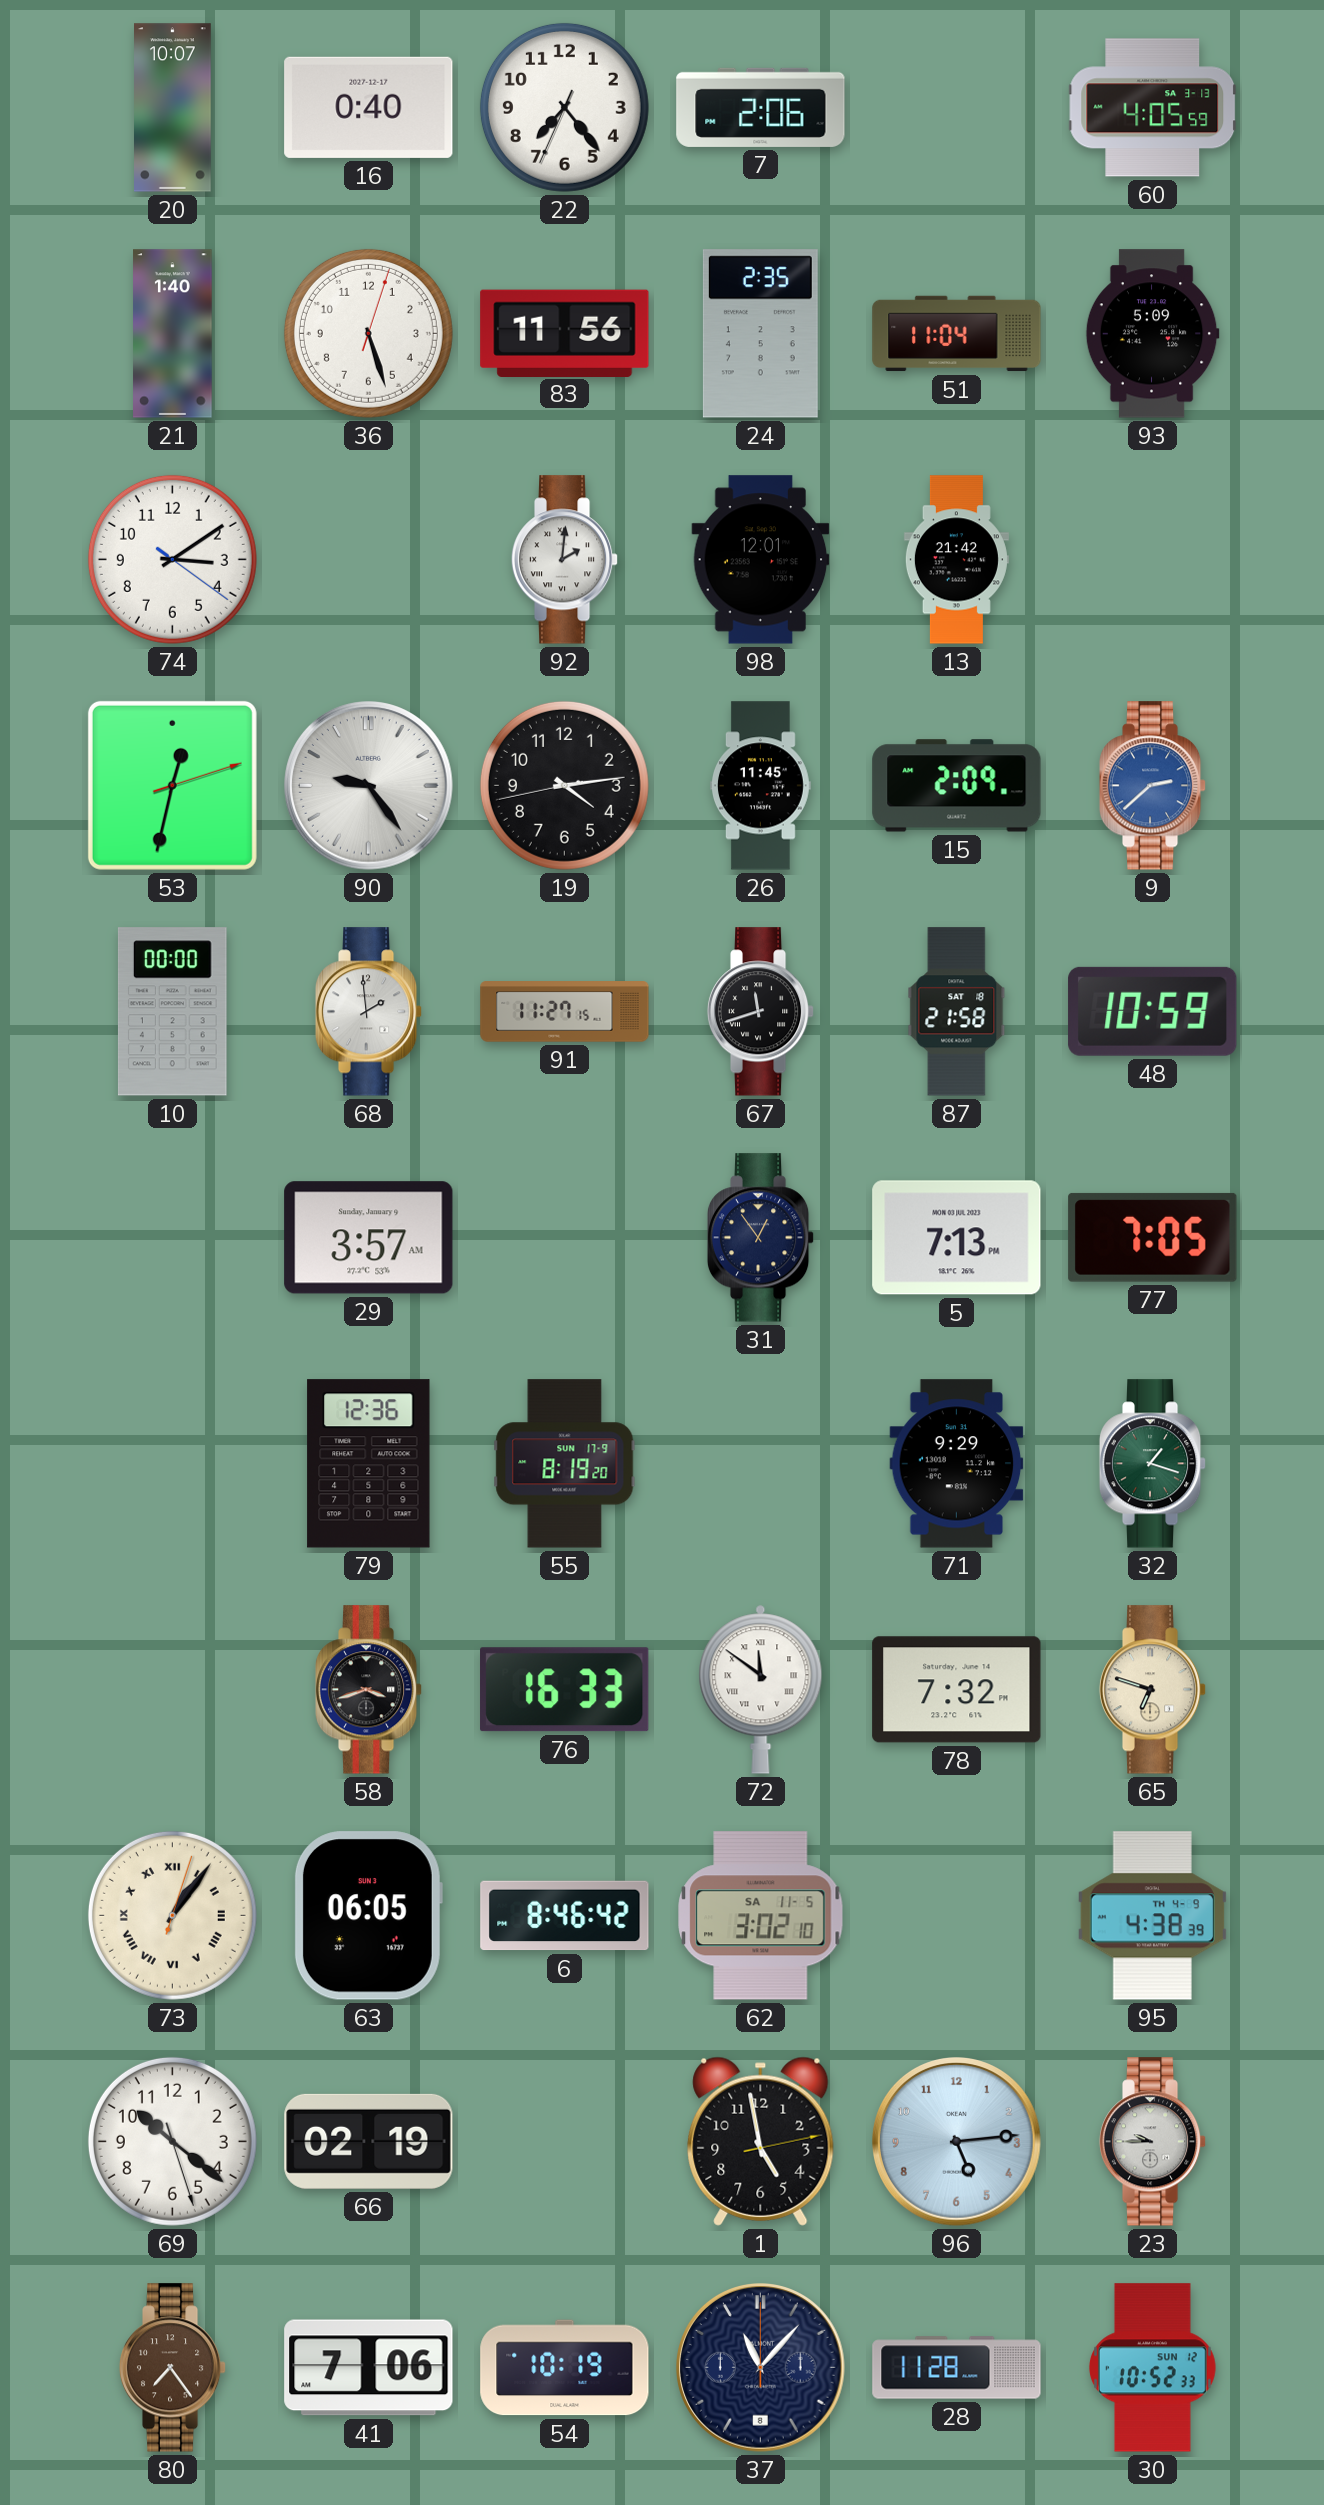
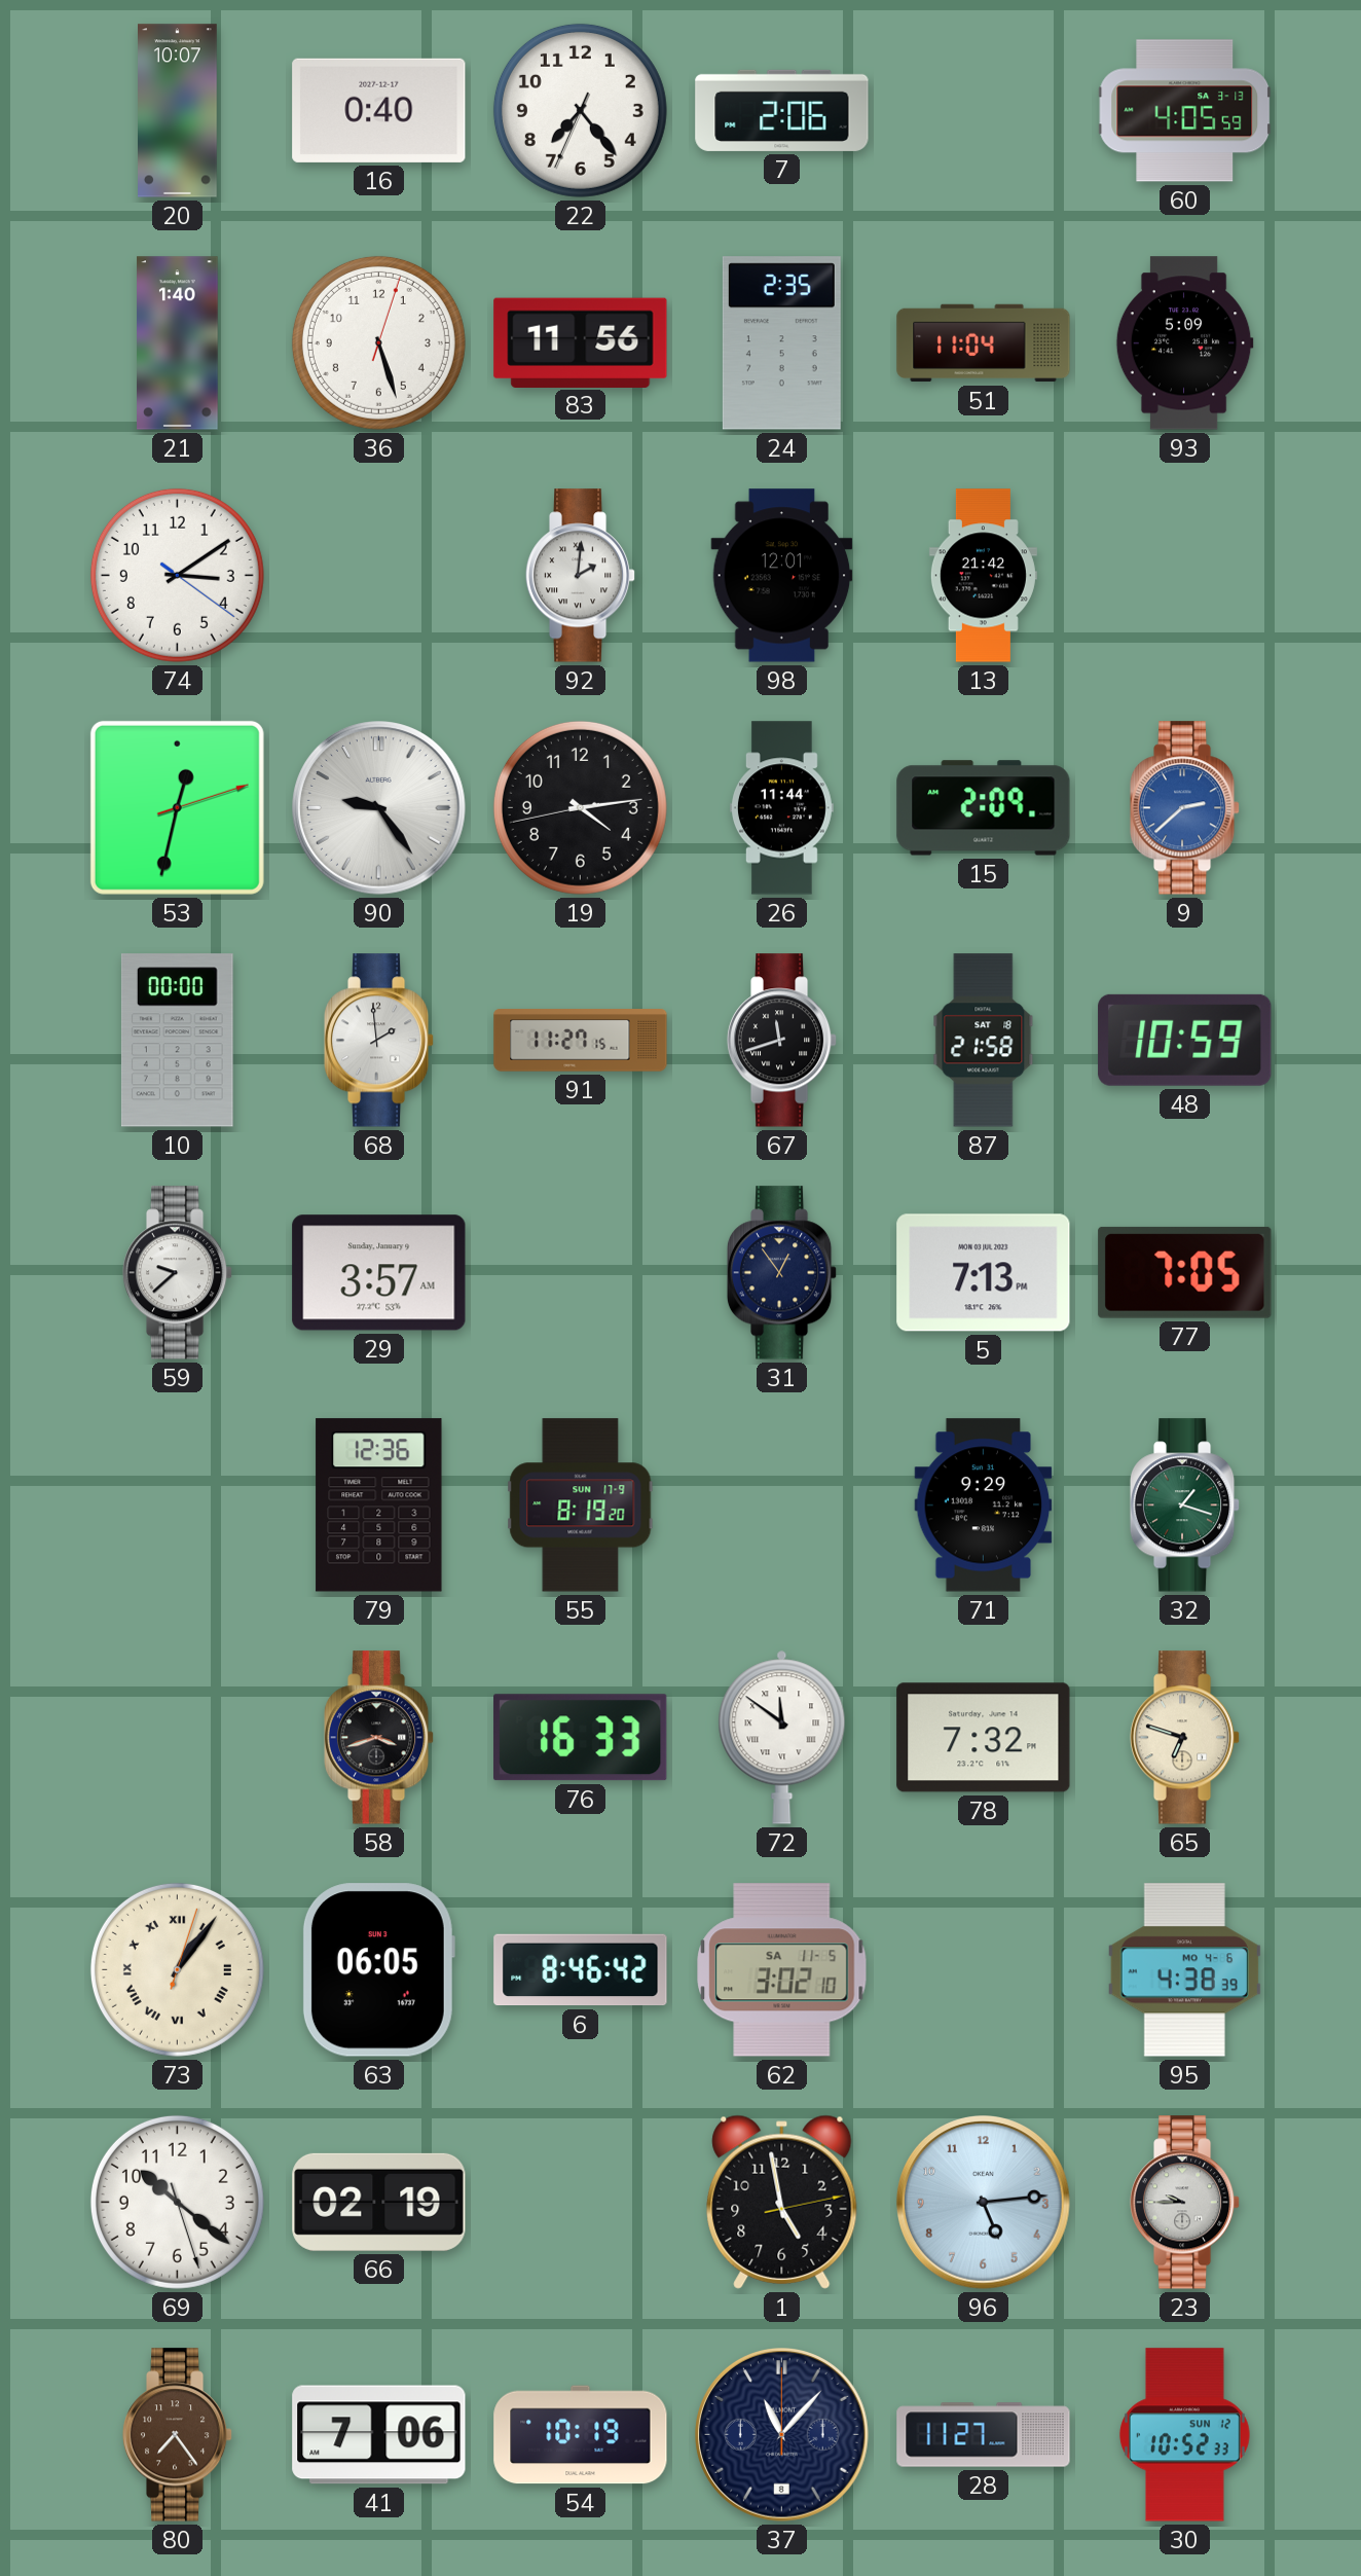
26: 11:45 -> 11:44 (781, 808)
59: none -> 9:38 (178, 1273)
95 date: TH 4-9 -> MO 4-6 (1184, 1970)
28: 11:28 -> 11:27 (984, 2435)
